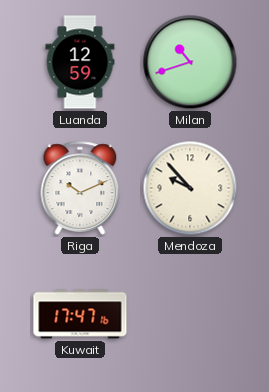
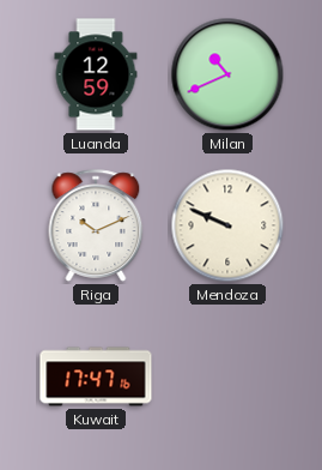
Milan: 10:42 -> 10:41 (227, 74)
Mendoza: 9:53 -> 9:49 (227, 225)
